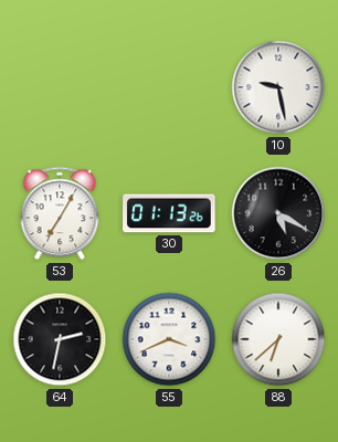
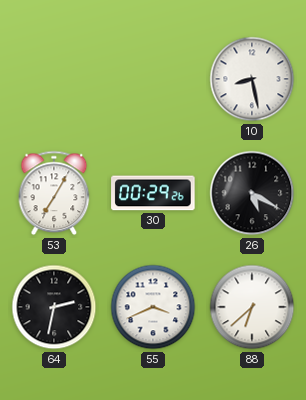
10: 9:28 -> 8:28 (252, 79)
30: 01:13 -> 00:29 (153, 193)
